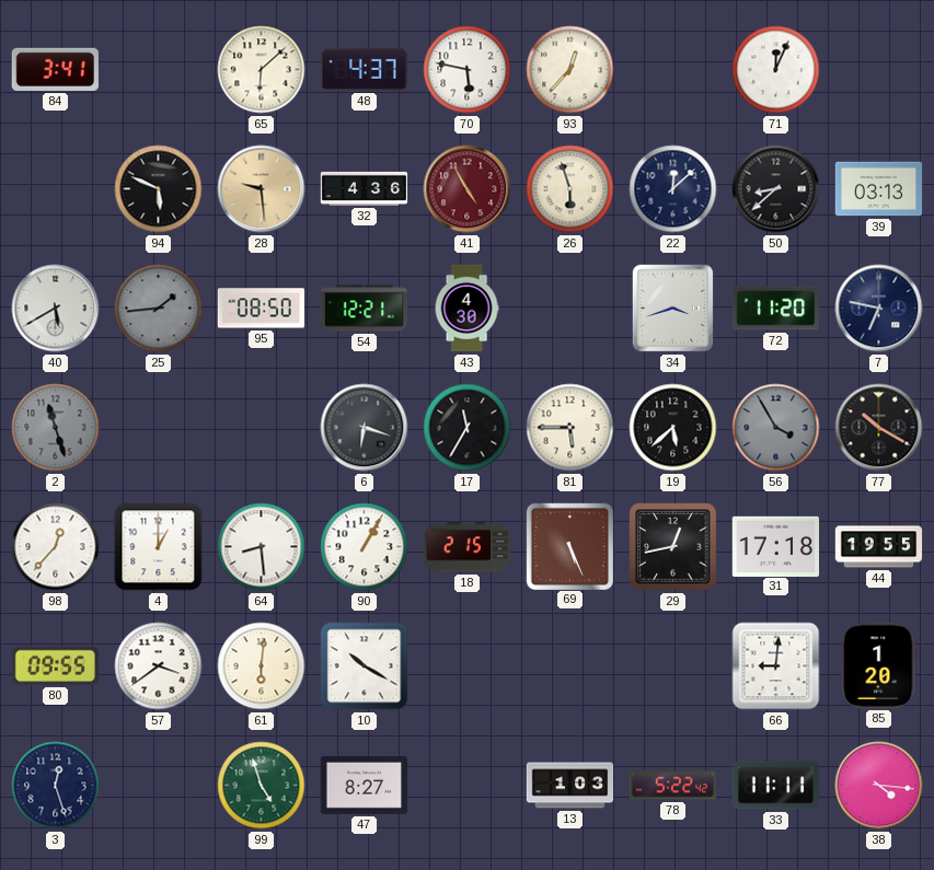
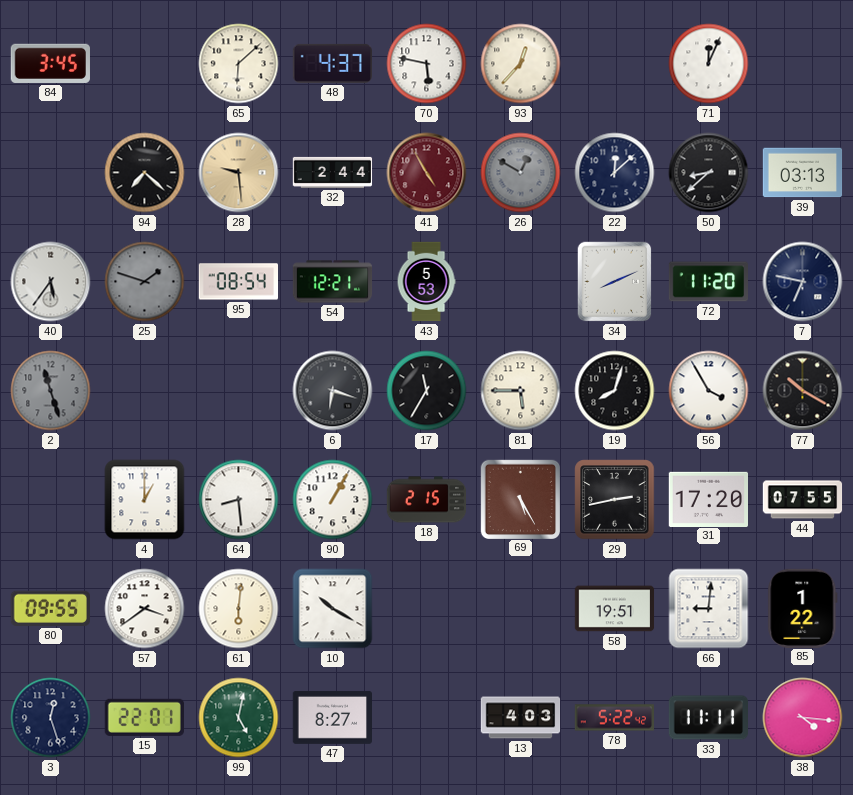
84: 3:41 -> 3:45 (50, 63)
94: 5:49 -> 7:22 (145, 173)
32: 4:36 -> 2:44 (333, 172)
26: 5:57 -> 12:50 (521, 173)
26 dial: cream -> grey (521, 173)
40: 5:40 -> 5:36 (51, 282)
25: 1:44 -> 1:48 (145, 282)
95: 08:50 -> 08:54 (238, 282)
43: 4:30 -> 5:53 (426, 282)
34: 3:42 -> 8:11 (615, 282)
19: 5:38 -> 8:03 (615, 391)
56 dial: grey -> white (709, 391)
98: 12:37 -> none (56, 547)
69: 5:26 -> 5:25 (520, 499)
29: 12:43 -> 2:43 (615, 500)
31: 17:18 -> 17:20 (708, 499)
44: 19:55 -> 07:55 (803, 500)
58: none -> 19:51 (615, 609)
85: 1:20 -> 1:22 (803, 608)
15: none -> 22:01 (144, 717)
99: 4:57 -> 5:02 (239, 718)
13: 1:03 -> 4:03 (521, 718)
